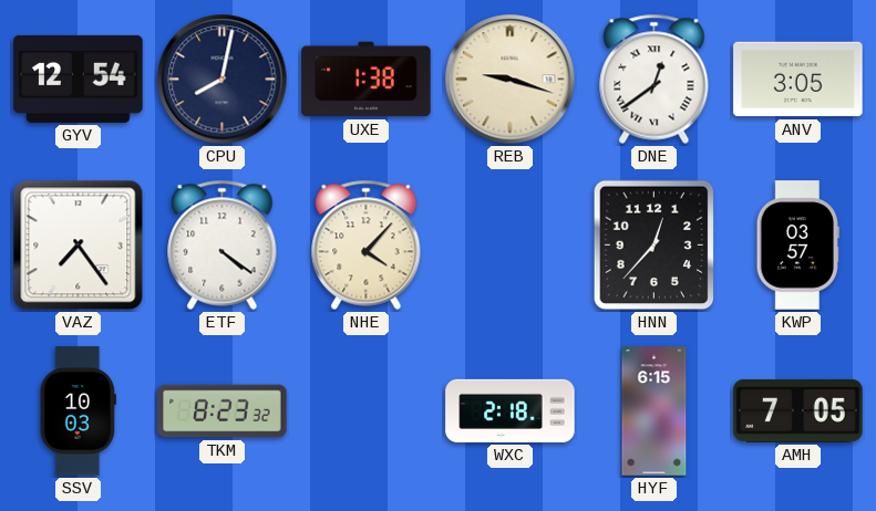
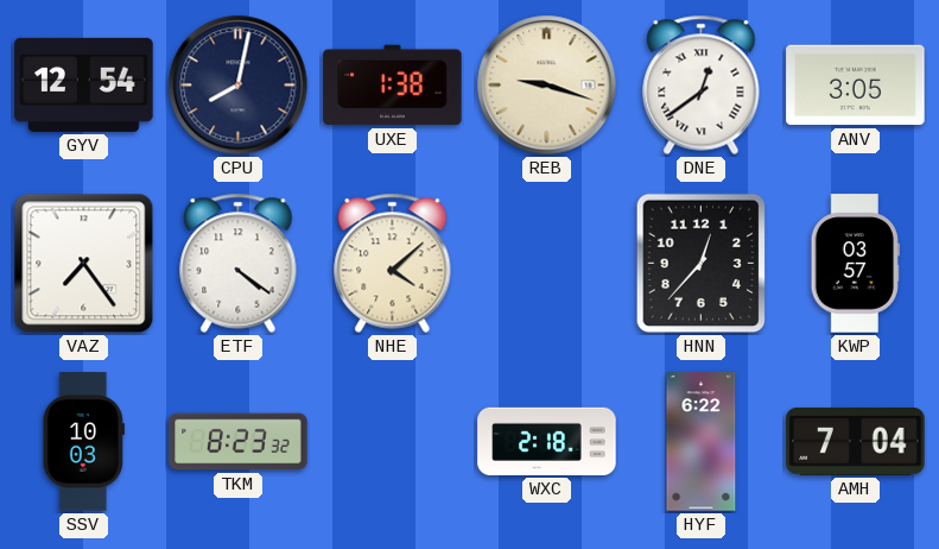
NHE: 4:07 -> 4:08 (393, 263)
HYF: 6:15 -> 6:22 (702, 442)
AMH: 7:05 -> 7:04 (856, 441)
